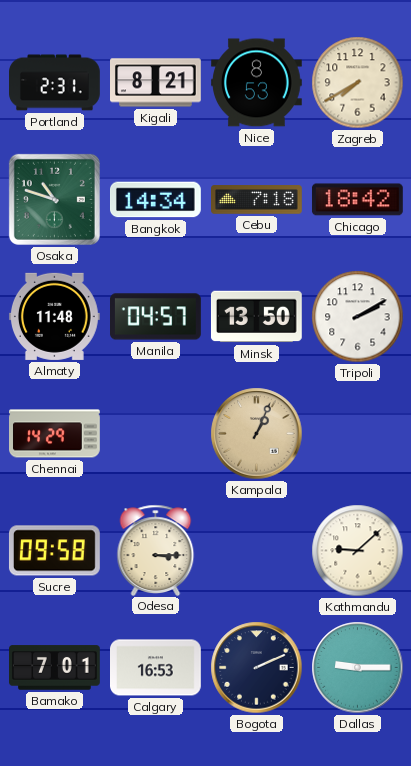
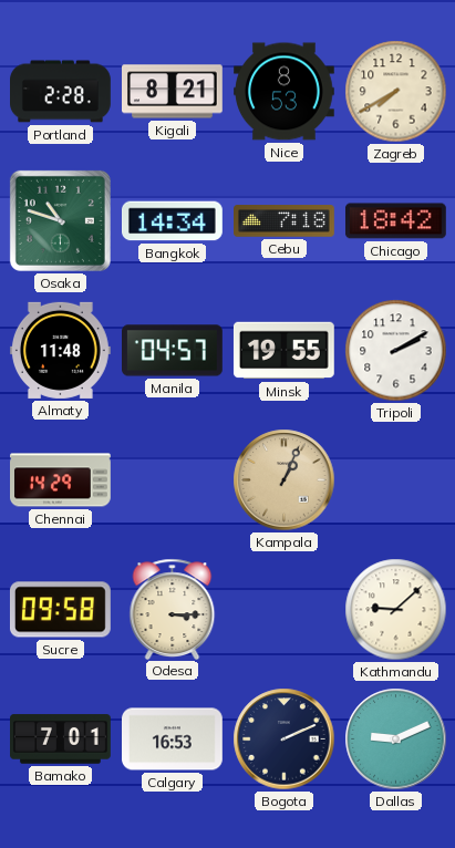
Portland: 2:31 -> 2:28 (61, 92)
Minsk: 13:50 -> 19:55 (283, 351)
Dallas: 9:15 -> 9:11 (396, 740)
